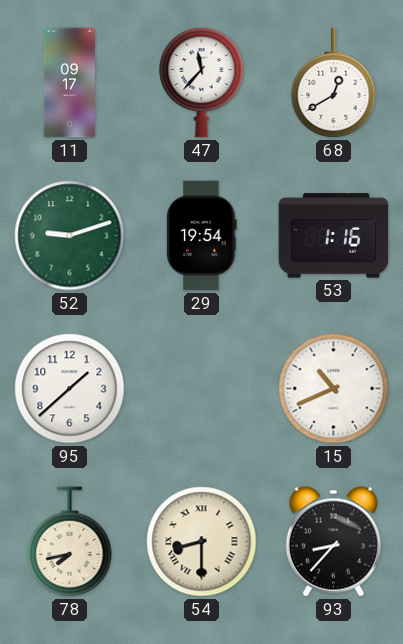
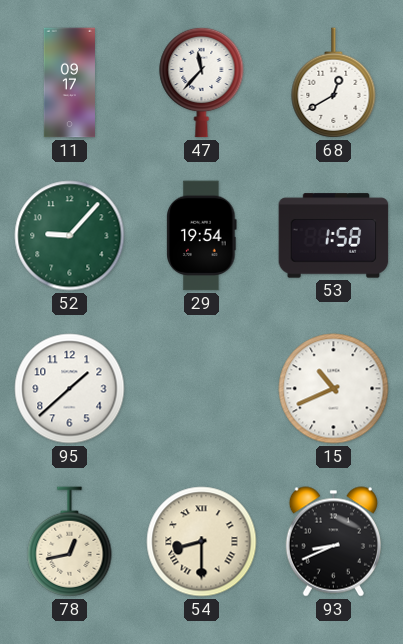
52: 9:12 -> 9:07 (70, 236)
53: 1:16 -> 1:58 (334, 236)
78: 7:43 -> 12:43 (70, 542)
93: 8:37 -> 8:41 (333, 542)
